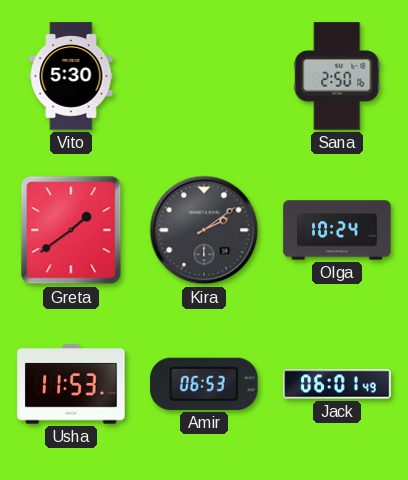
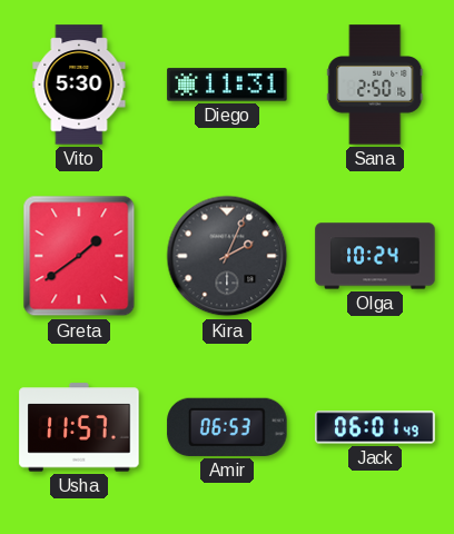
Diego: none -> 11:31 (227, 85)
Kira: 2:09 -> 2:04 (227, 256)
Usha: 11:53 -> 11:57 (79, 427)
